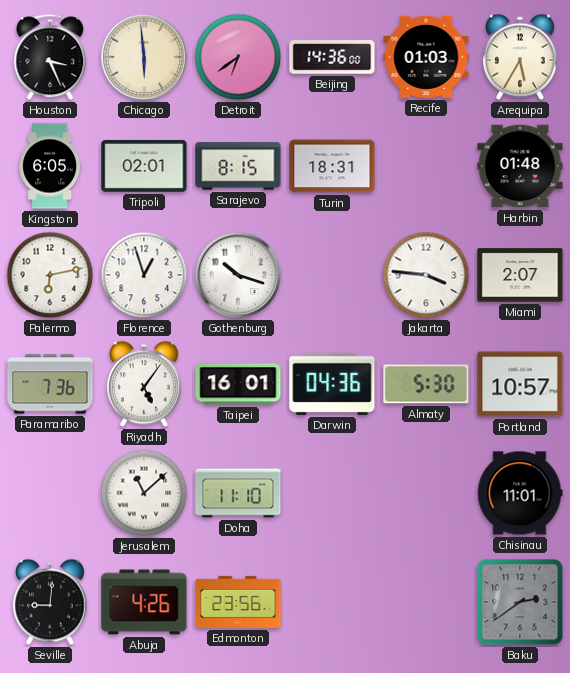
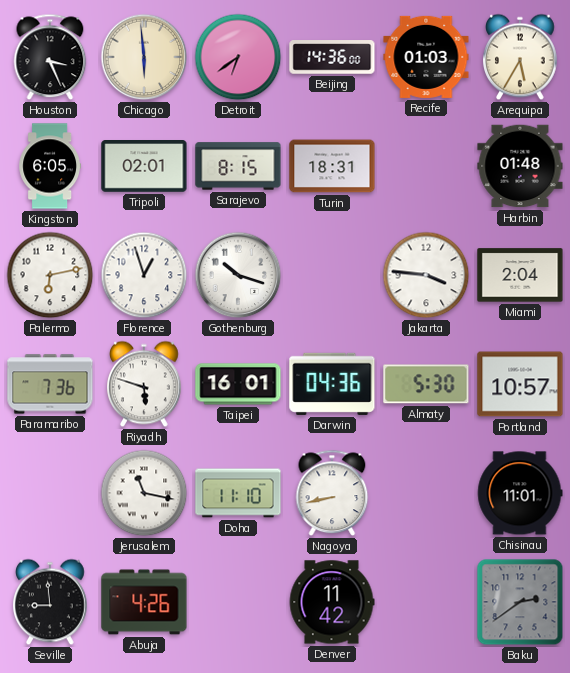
Miami: 2:07 -> 2:04 (520, 275)
Riyadh: 5:06 -> 5:48 (145, 384)
Jerusalem: 11:08 -> 11:17 (144, 493)
Nagoya: none -> 8:43 (332, 493)
Seville: 9:01 -> 8:59 (51, 602)
Edmonton: 23:56 -> none (238, 602)
Denver: none -> 11:42 (332, 602)
